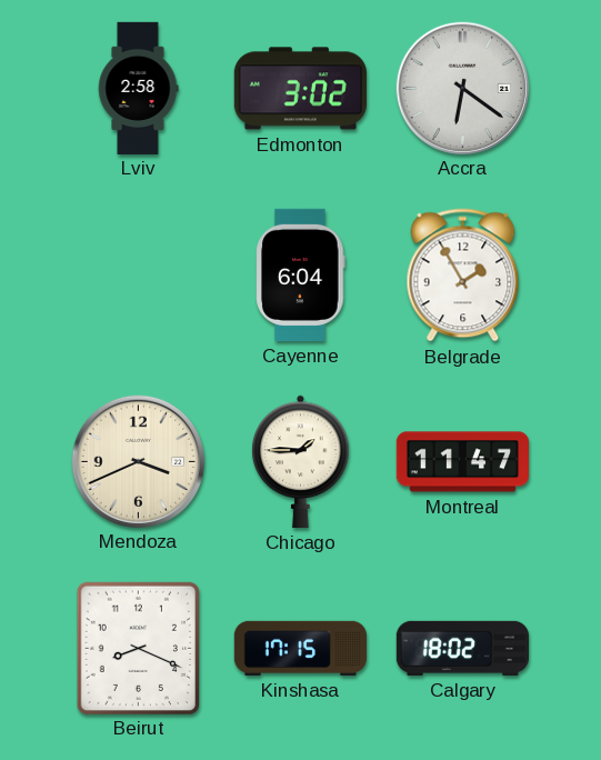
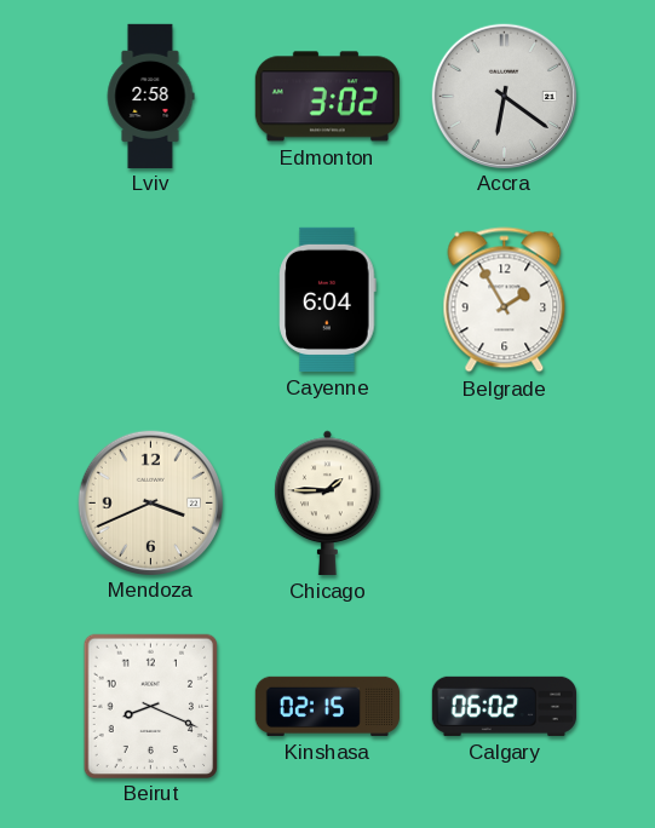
Montreal: 11:47 -> none (462, 462)
Kinshasa: 17:15 -> 02:15 (327, 706)
Calgary: 18:02 -> 06:02 (504, 706)
